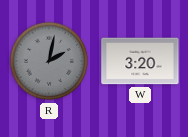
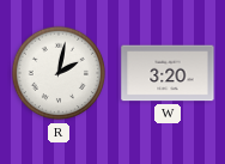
R dial: grey -> white (59, 73)
